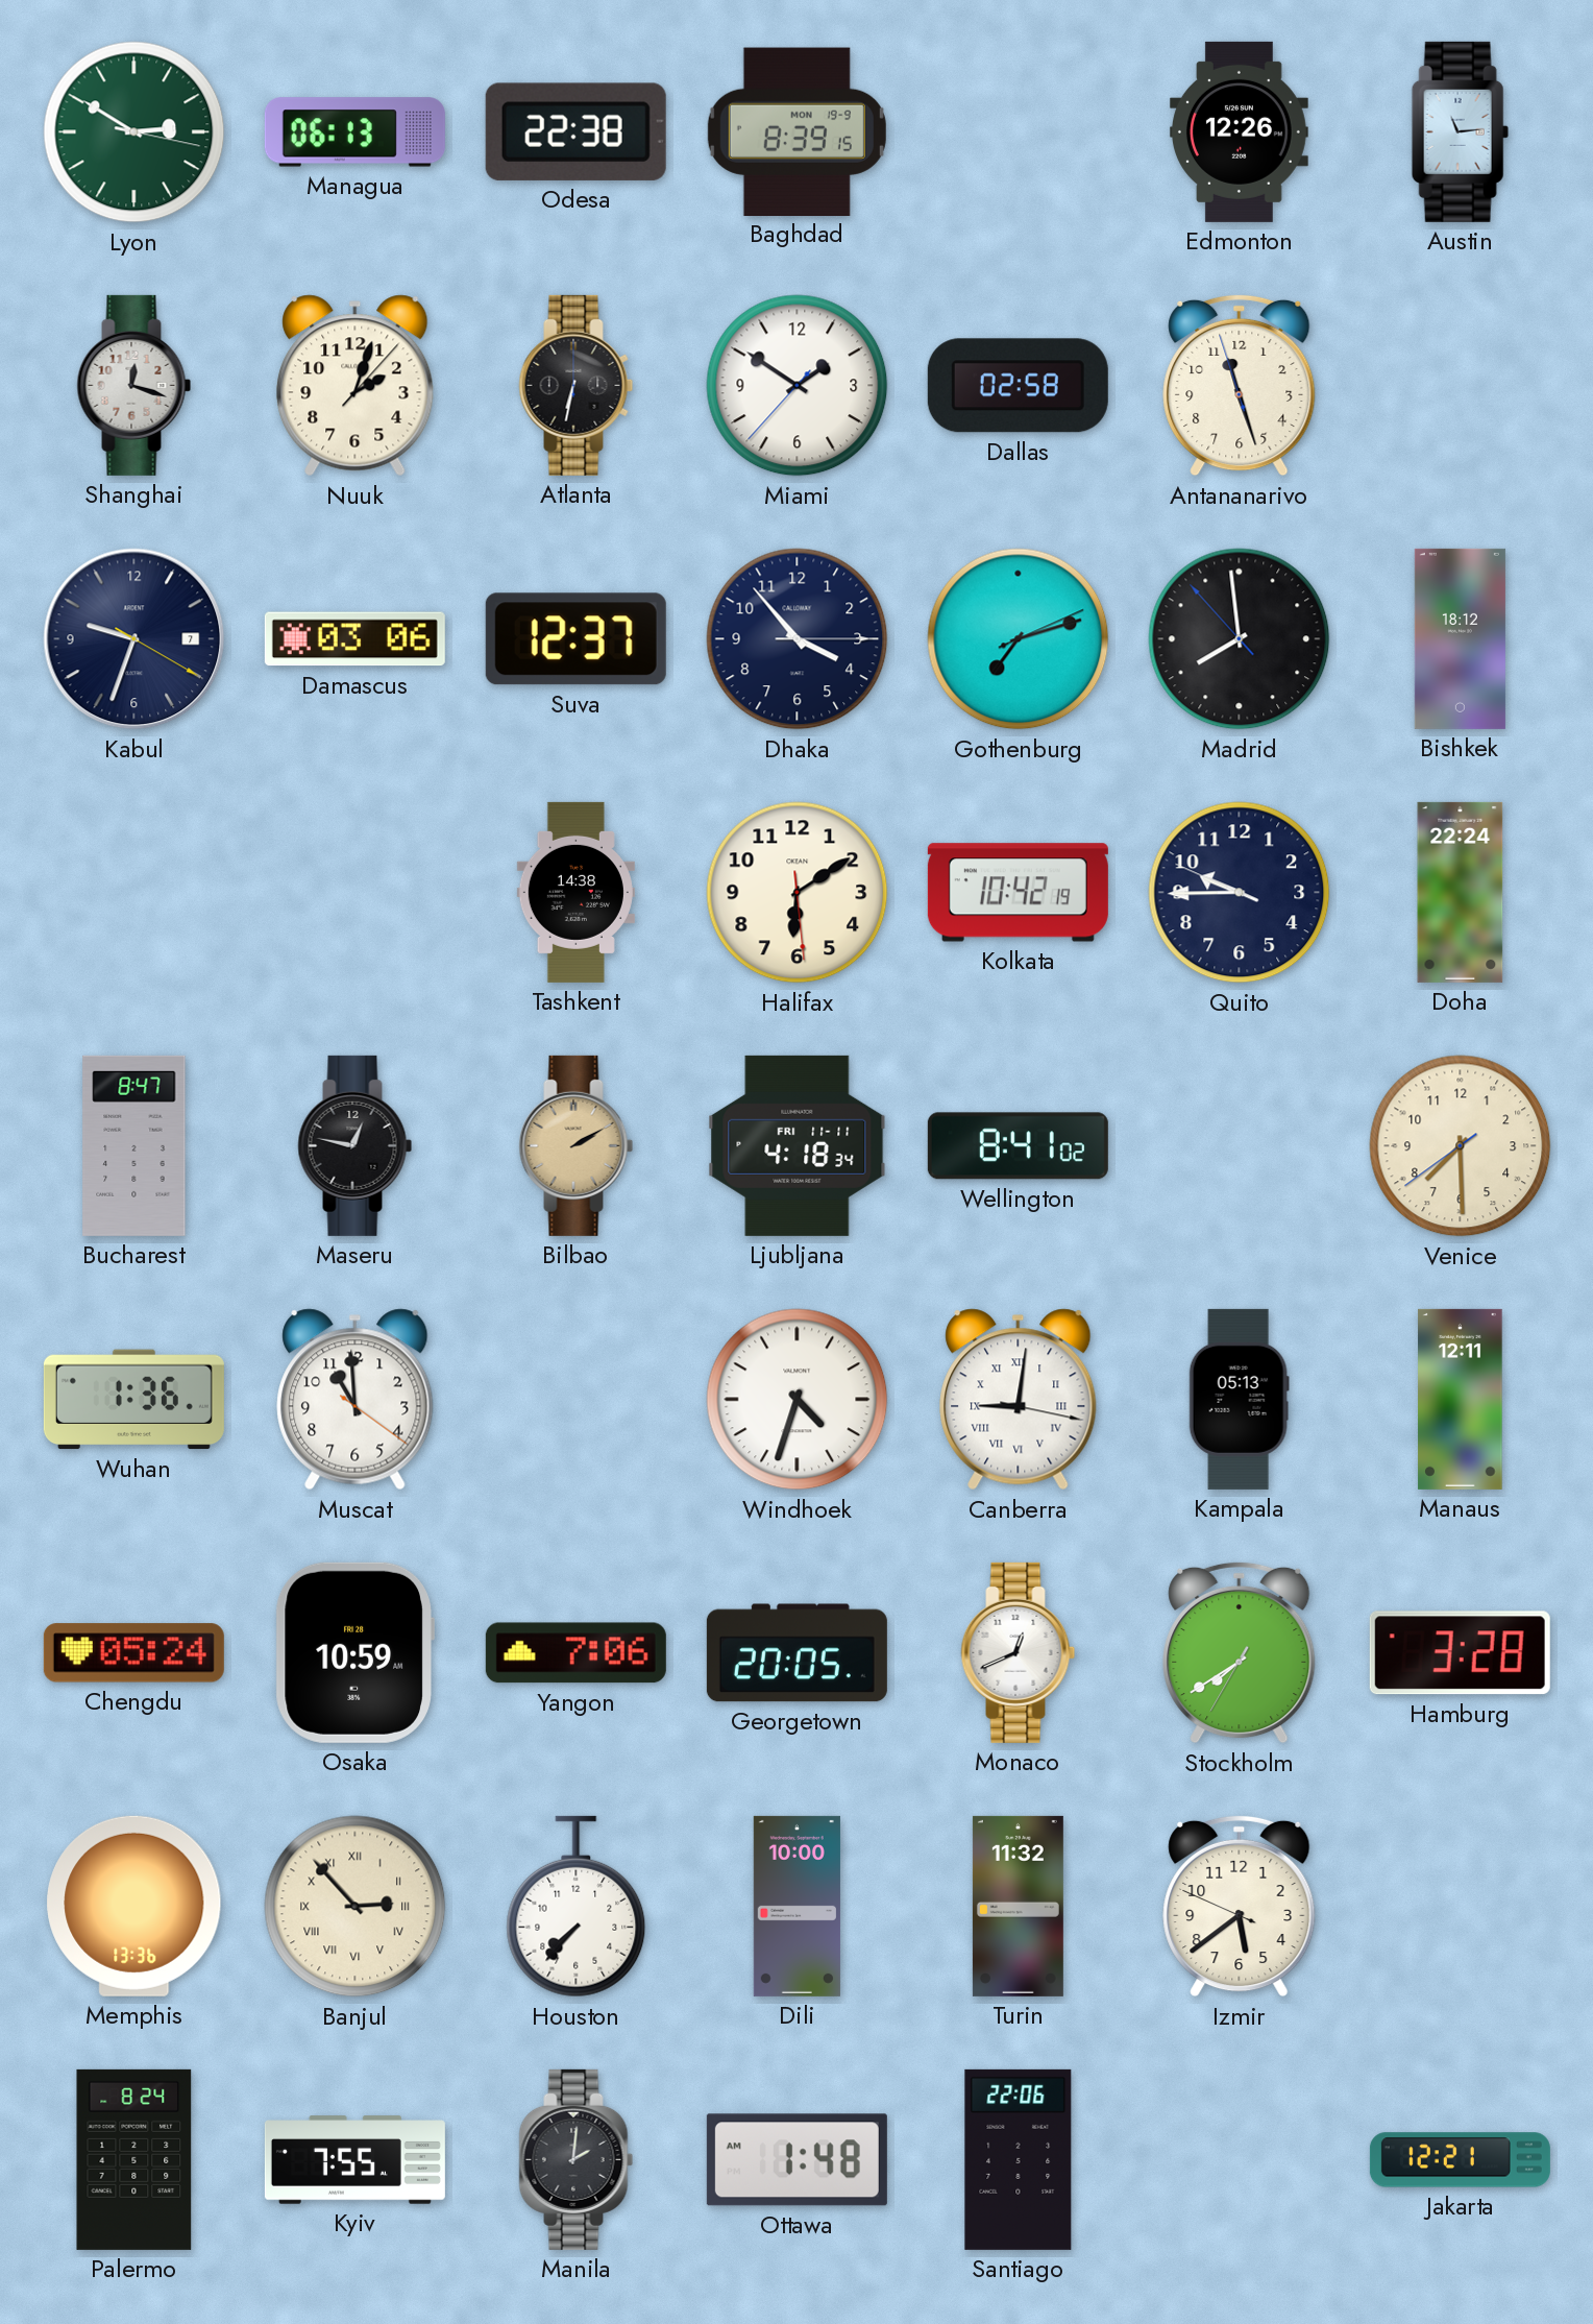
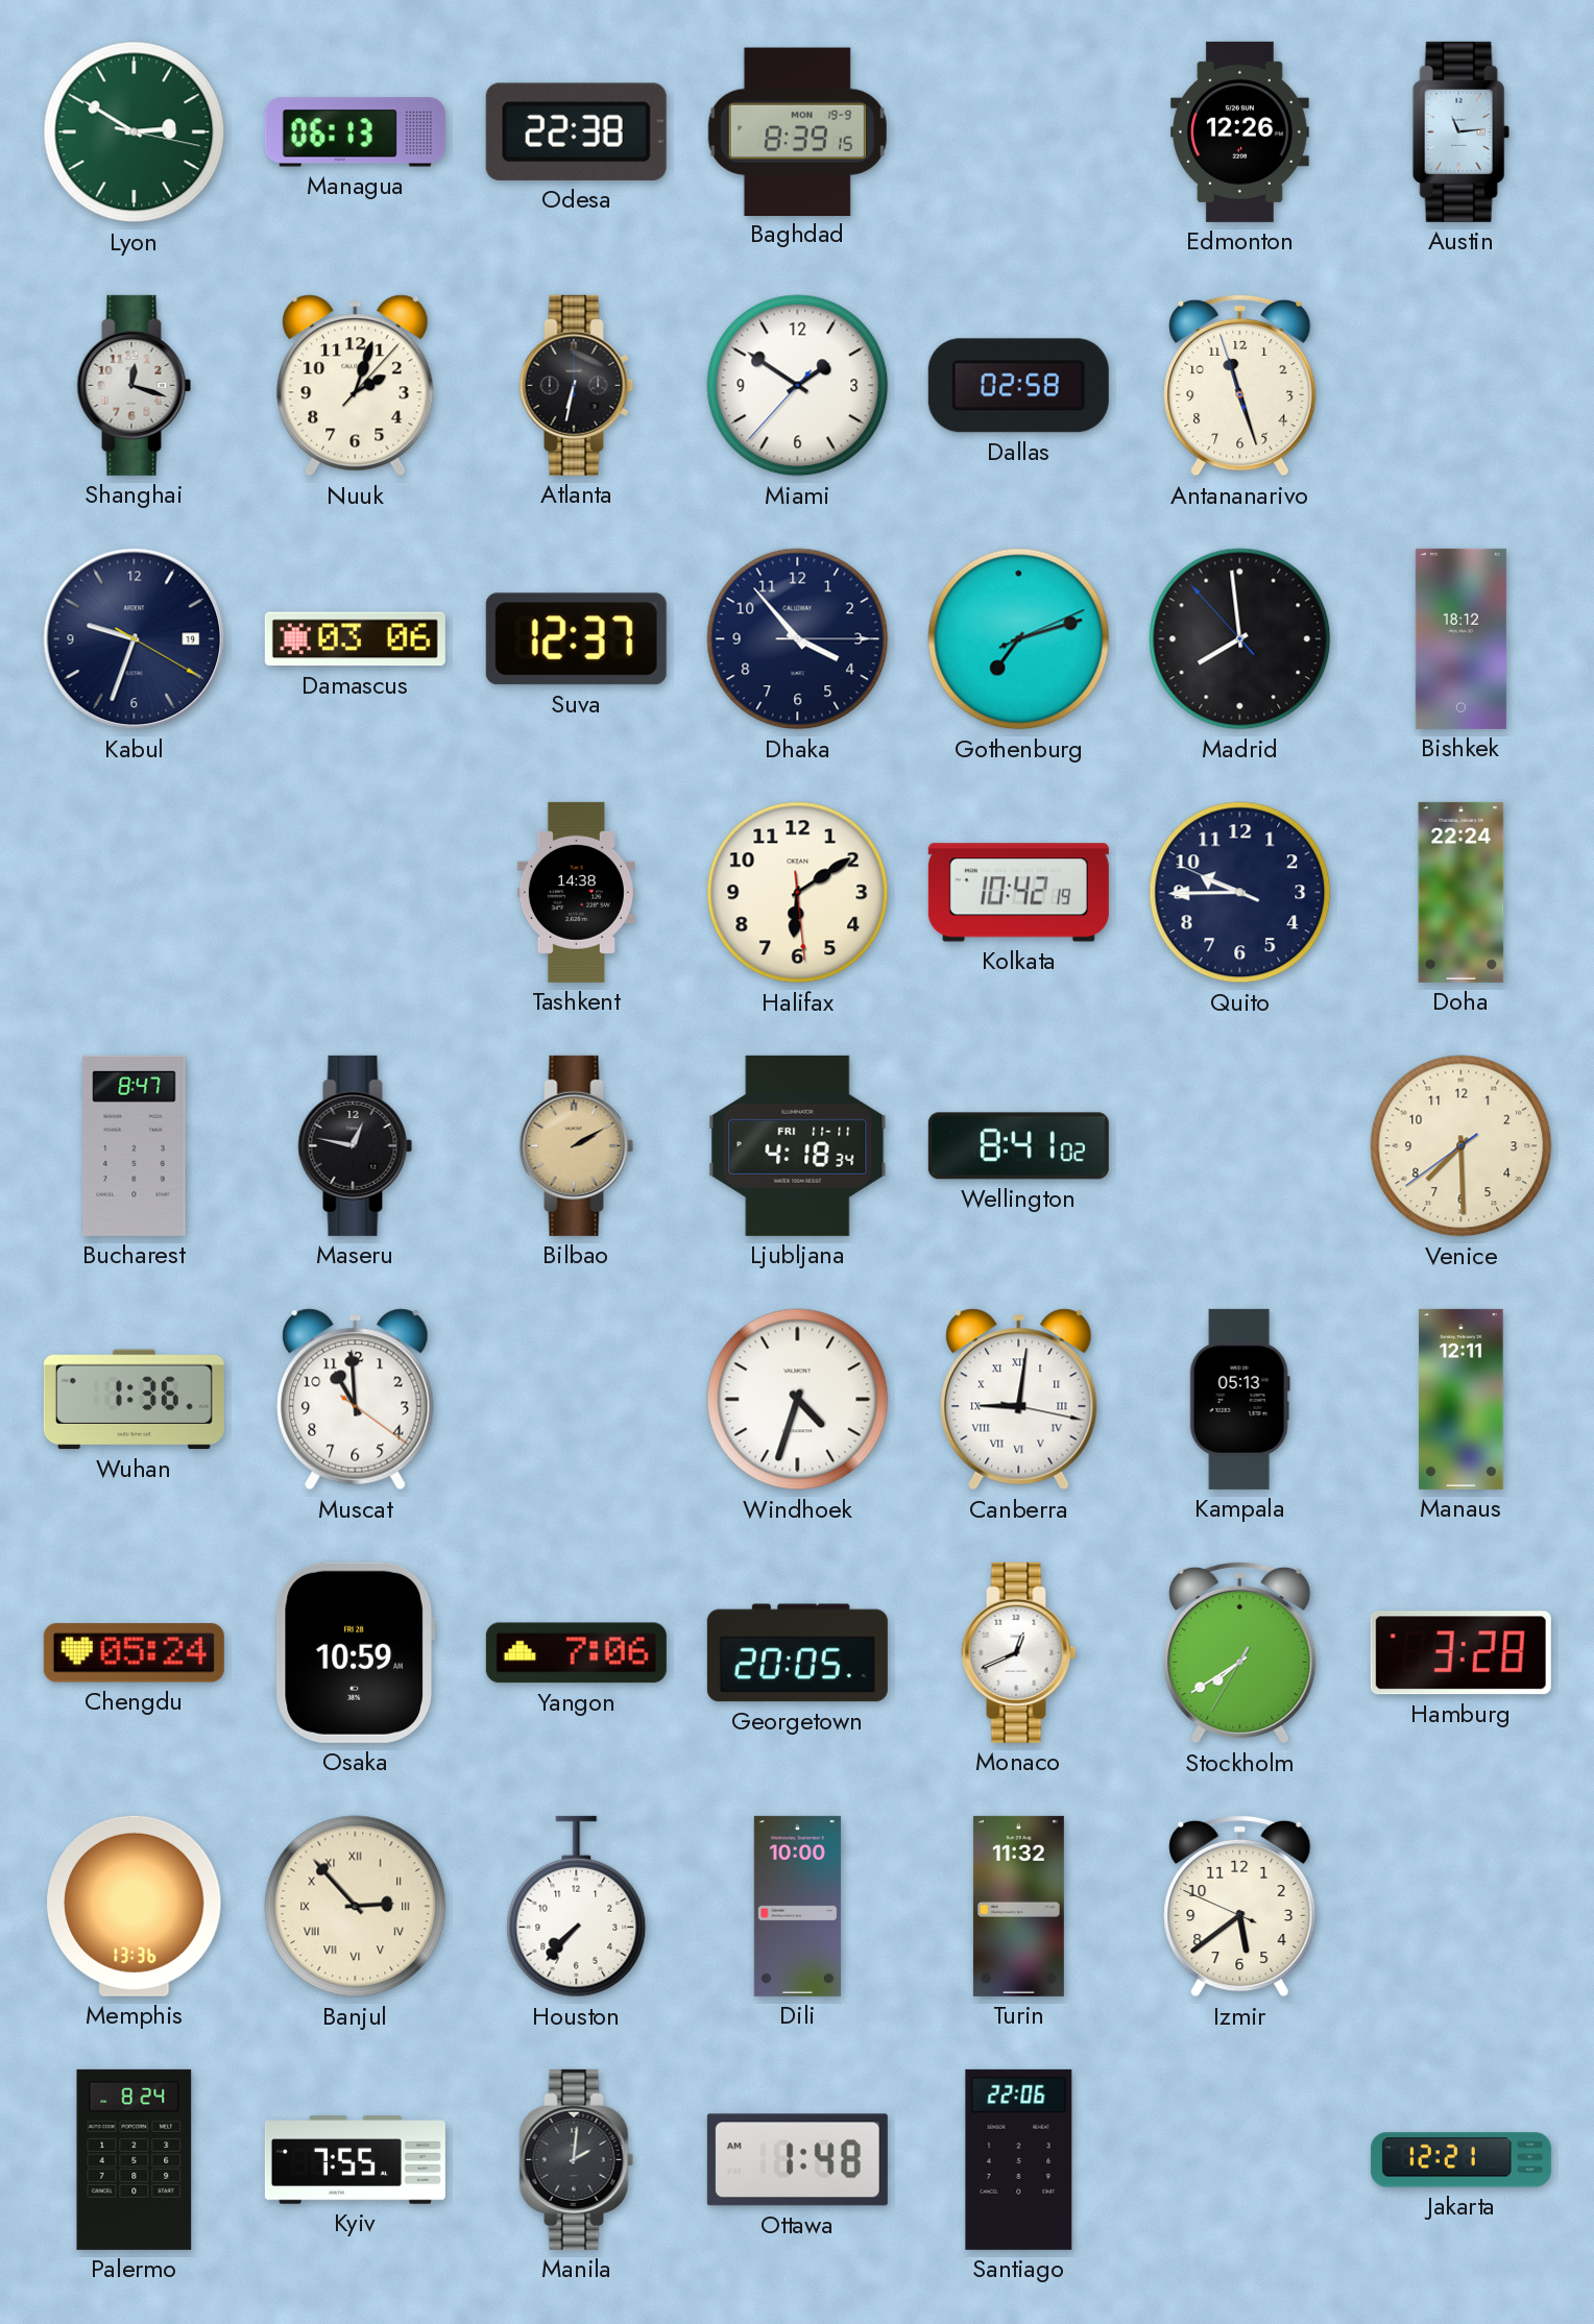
Kabul date: 7 -> 19 (135, 639)
